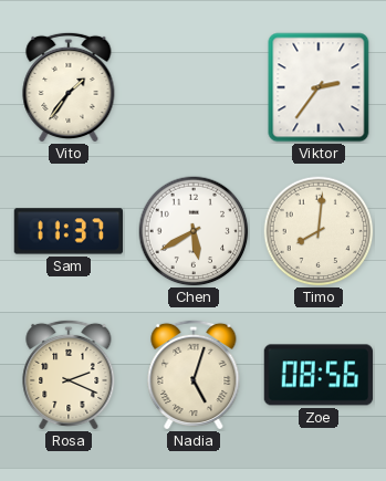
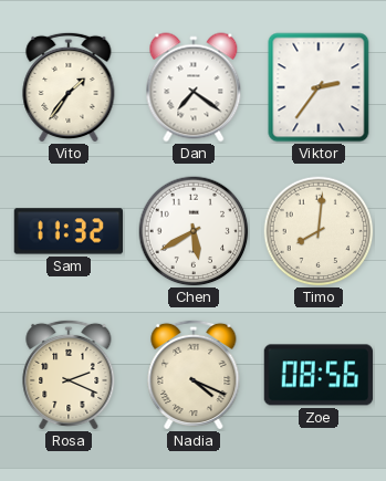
Dan: none -> 7:21 (194, 87)
Sam: 11:37 -> 11:32 (69, 231)
Nadia: 5:03 -> 4:19 (194, 374)
